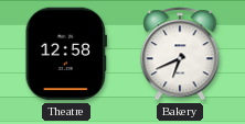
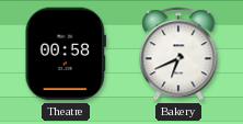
Theatre: 12:58 -> 00:58 (65, 54)
